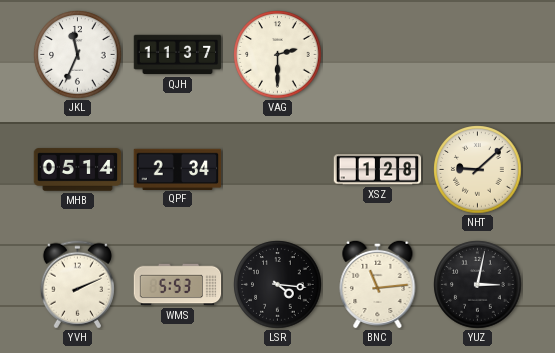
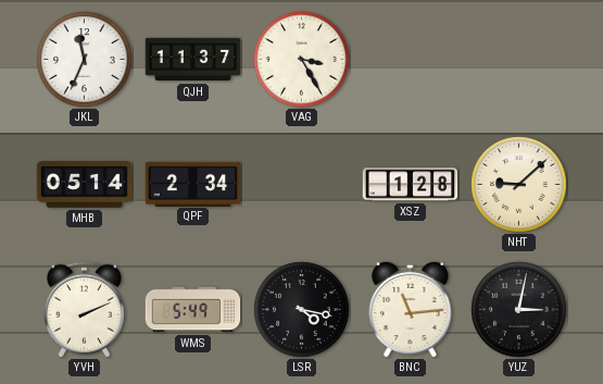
VAG: 2:30 -> 3:25 (302, 60)
WMS: 5:53 -> 5:49 (193, 310)
LSR: 4:16 -> 4:17 (302, 310)
